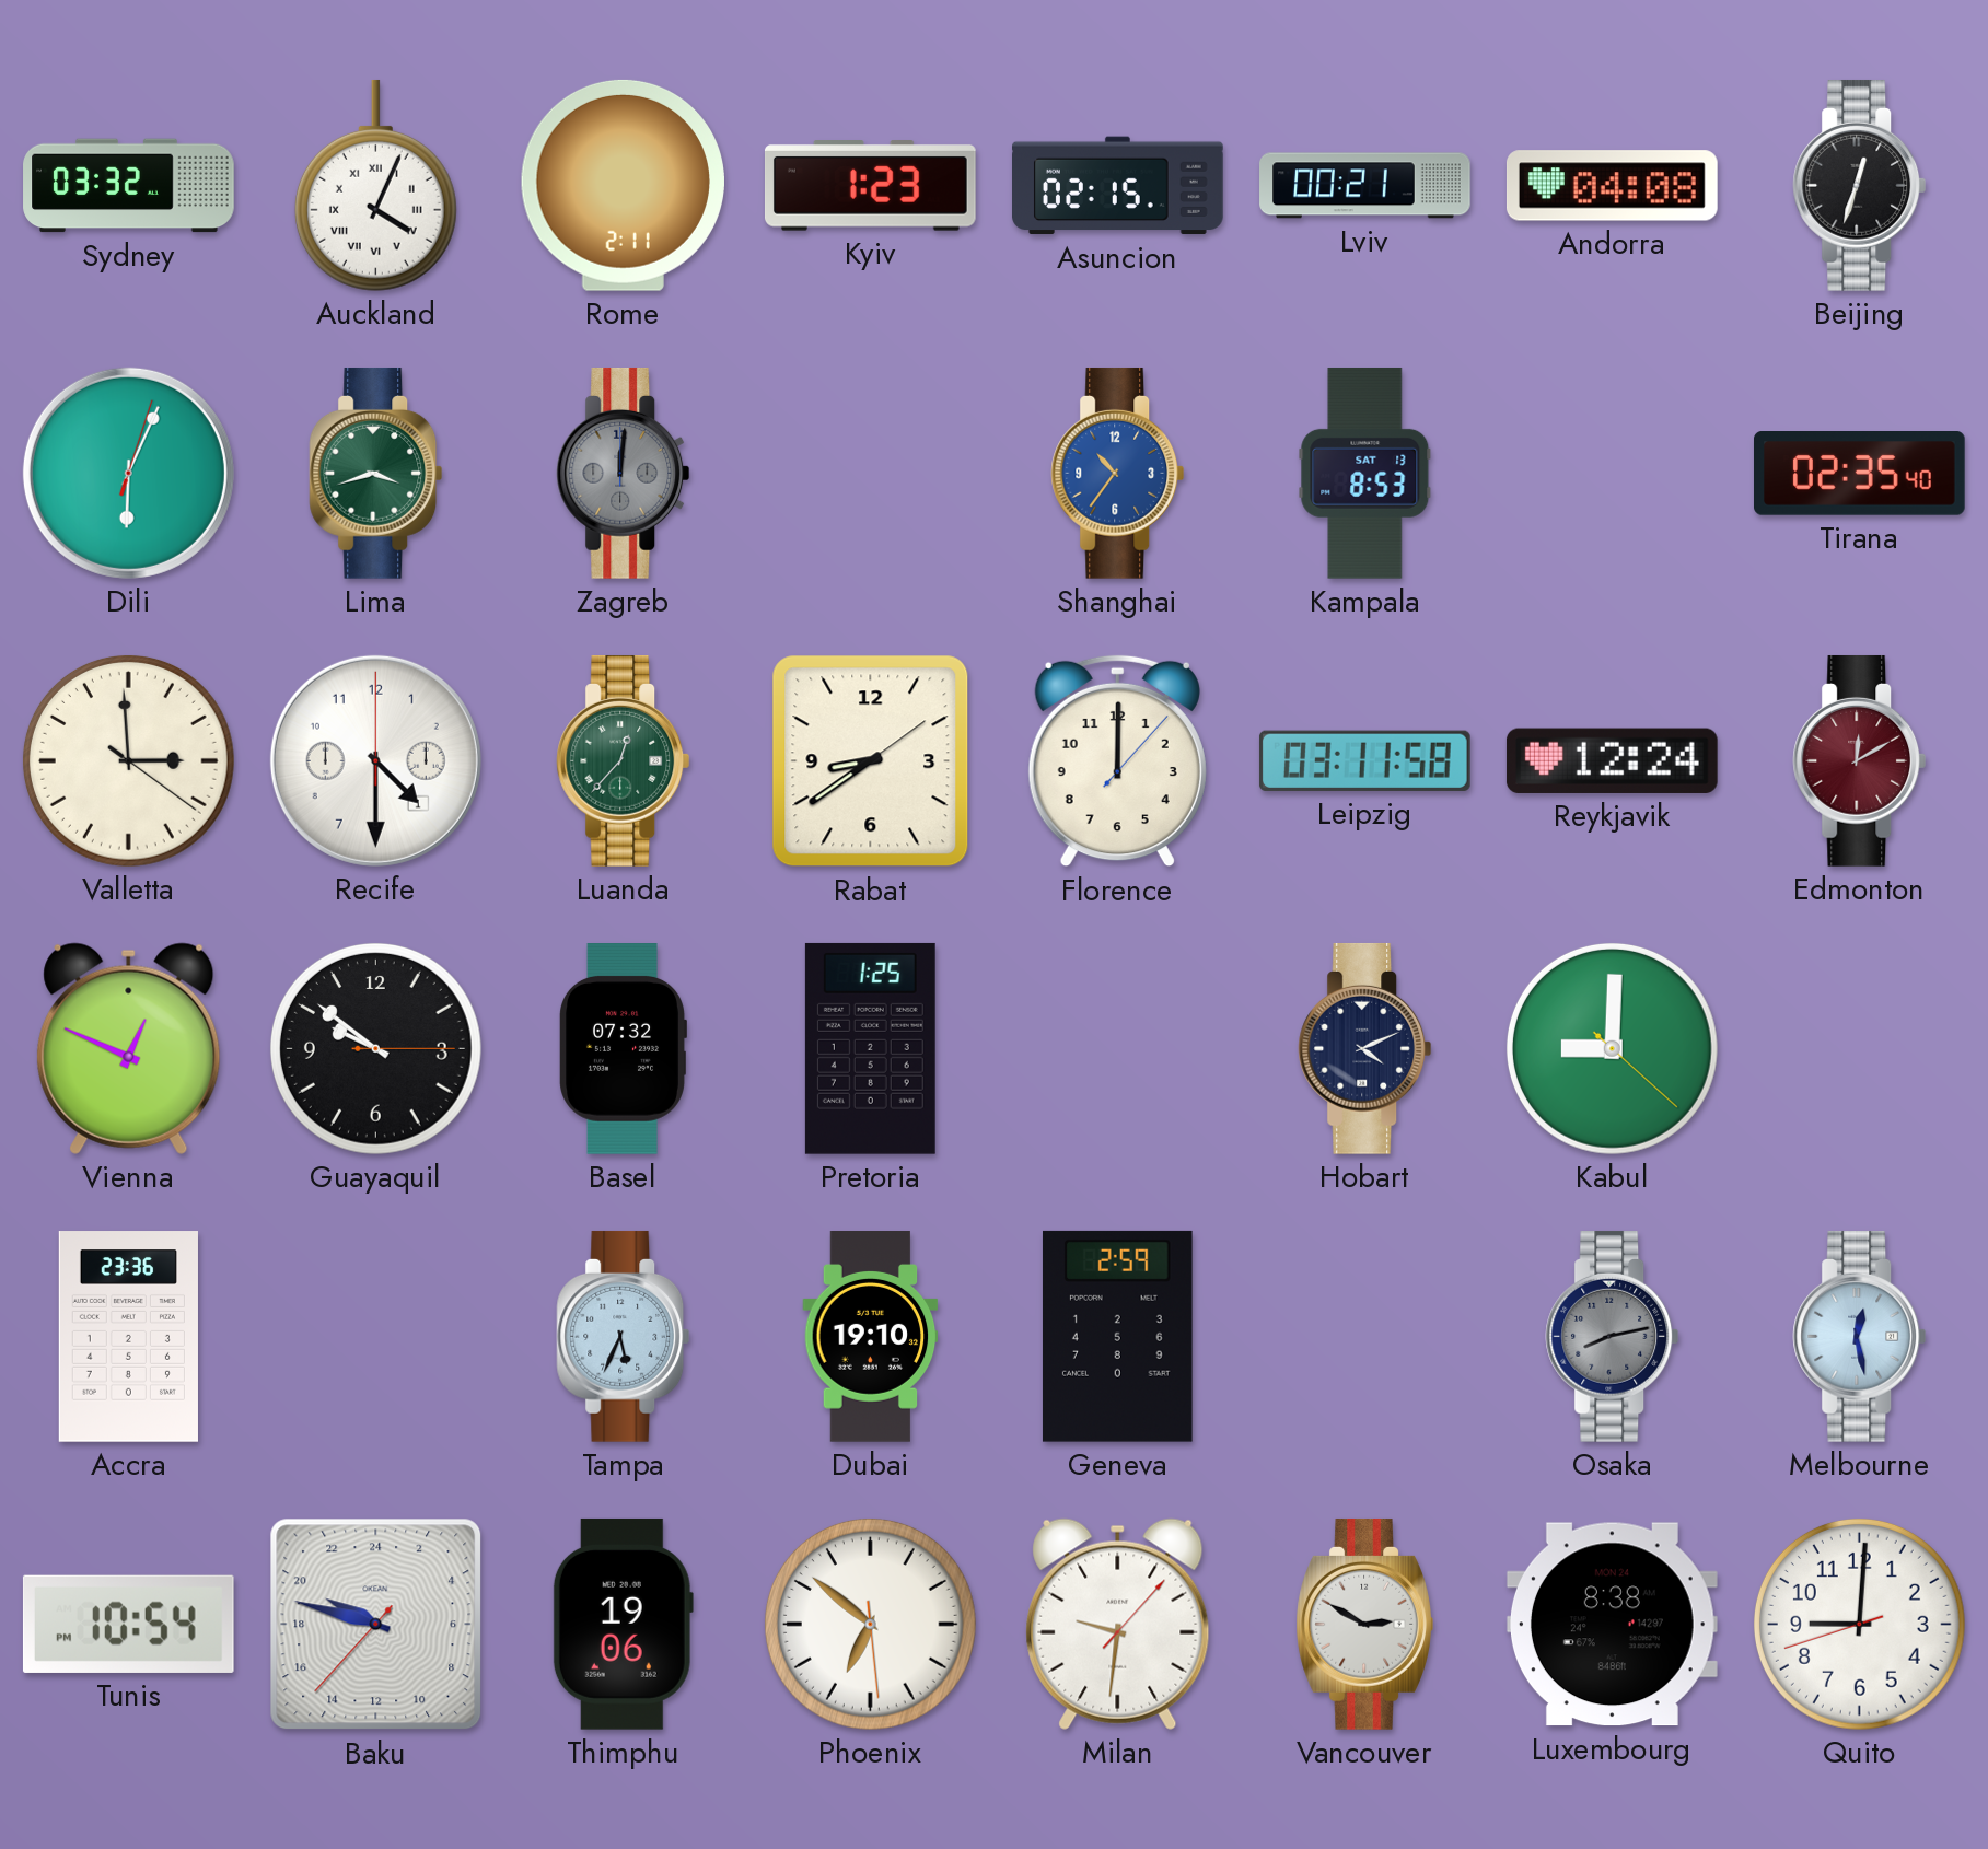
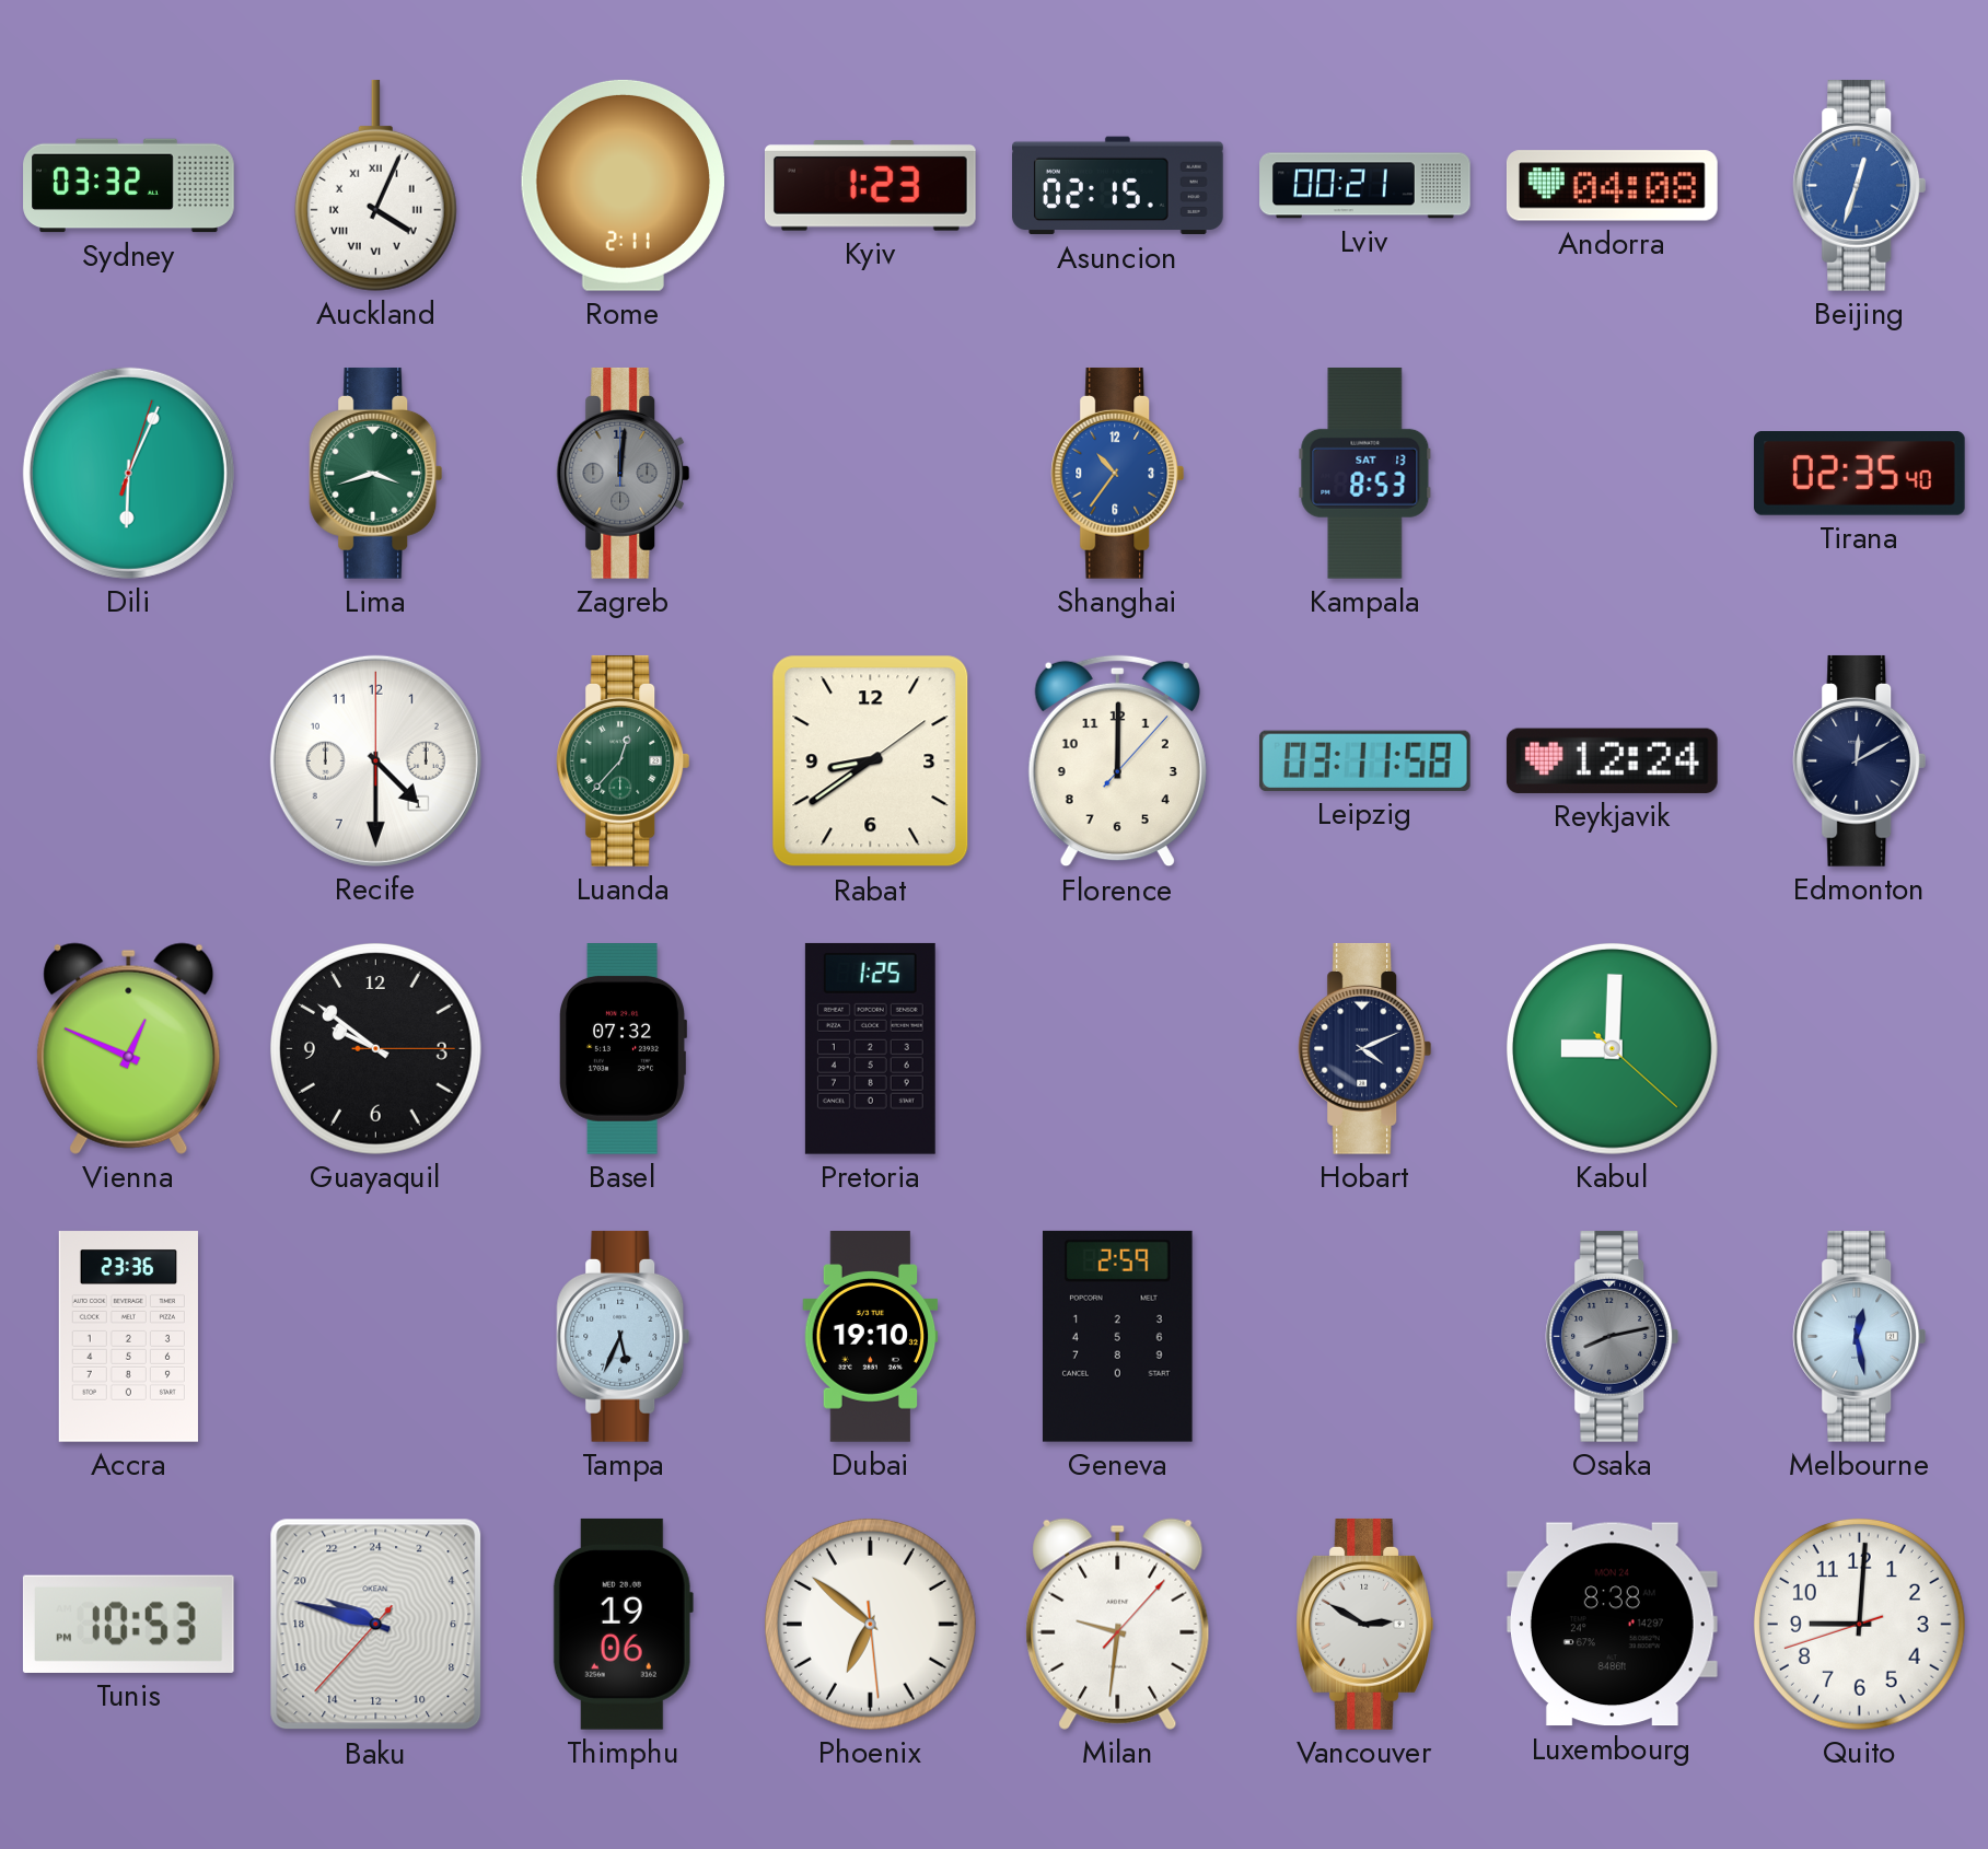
Beijing dial: black -> blue (1860, 185)
Valletta: 2:59 -> none (128, 760)
Edmonton dial: burgundy -> navy (1860, 760)
Tunis: 10:54 -> 10:53 (128, 1624)
